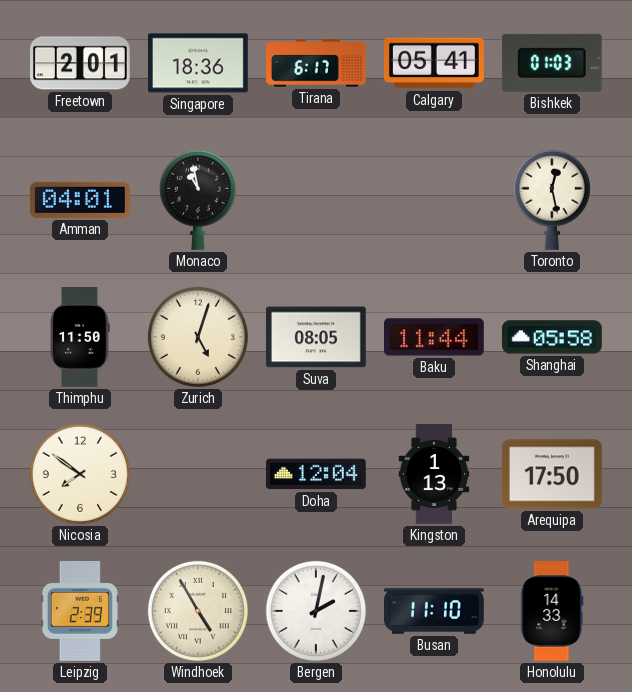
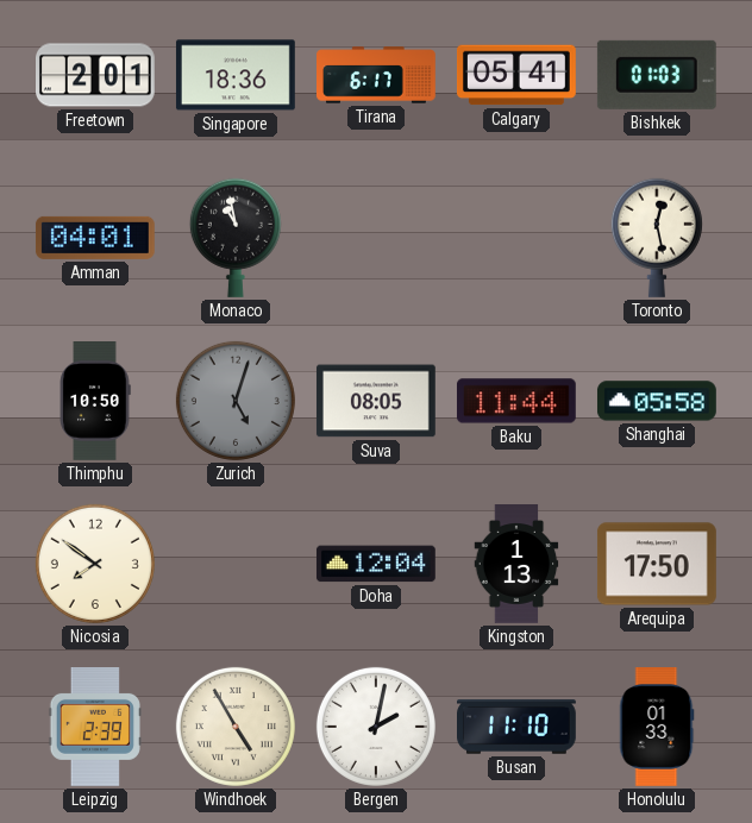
Thimphu: 11:50 -> 10:50 (95, 402)
Zurich dial: cream -> grey (236, 401)
Honolulu: 14:33 -> 01:33 (657, 728)
